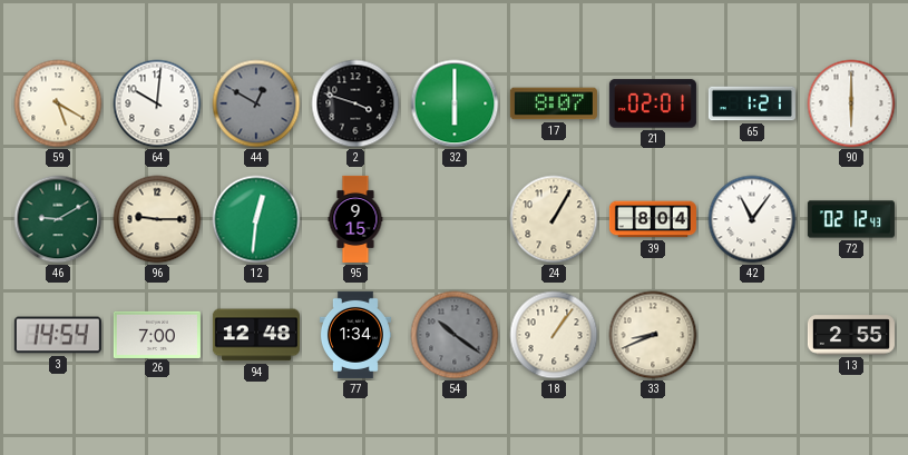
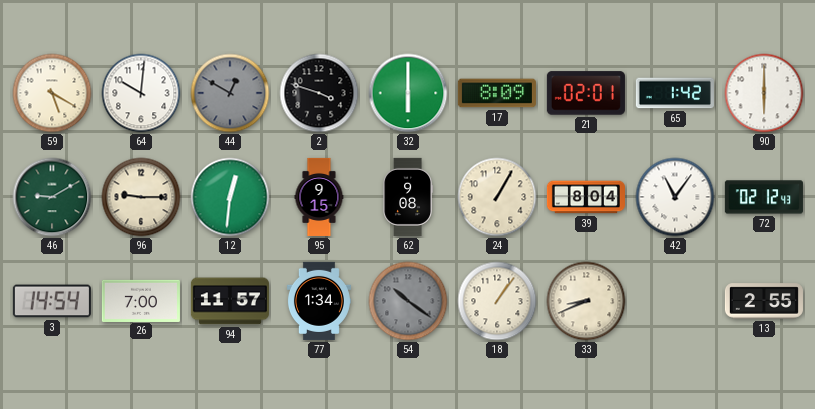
17: 8:07 -> 8:09 (497, 93)
65: 1:21 -> 1:42 (675, 93)
62: none -> 9:08 (407, 197)
94: 12:48 -> 11:57 (230, 301)
